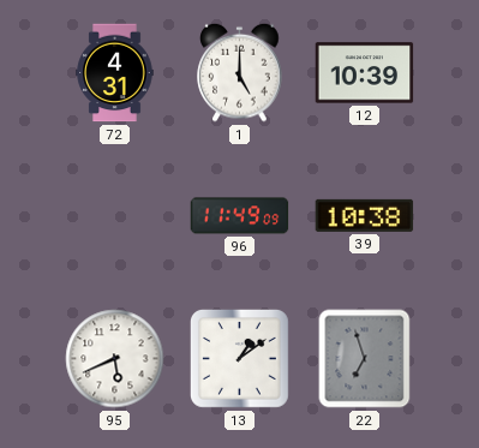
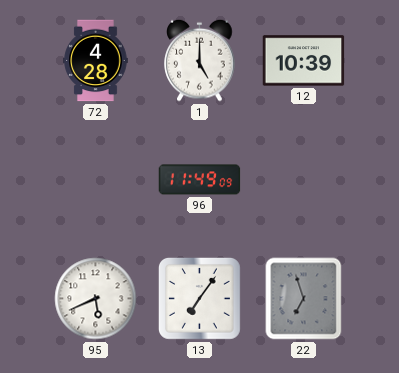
72: 4:31 -> 4:28 (96, 61)
39: 10:38 -> none (365, 215)
13: 1:09 -> 7:06 (199, 298)
